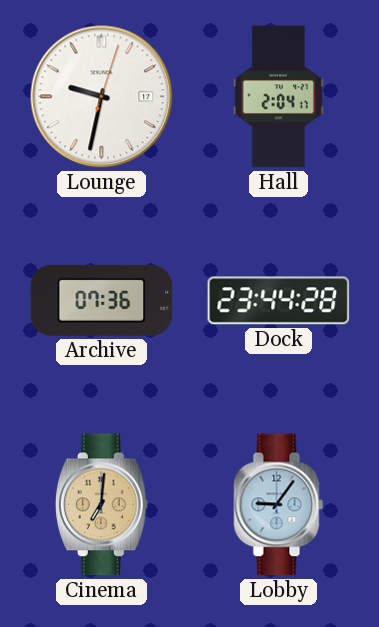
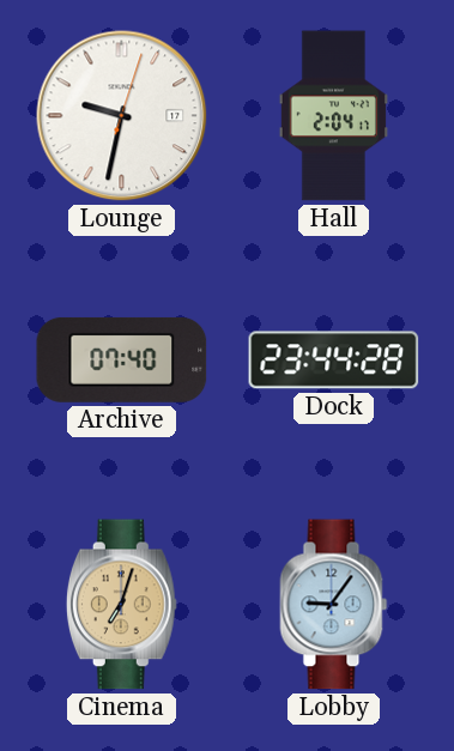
Archive: 07:36 -> 07:40 (122, 359)
Cinema: 7:01 -> 7:03 (121, 605)
